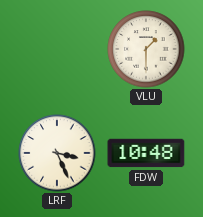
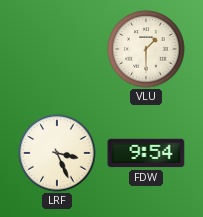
FDW: 10:48 -> 9:54 (146, 153)
